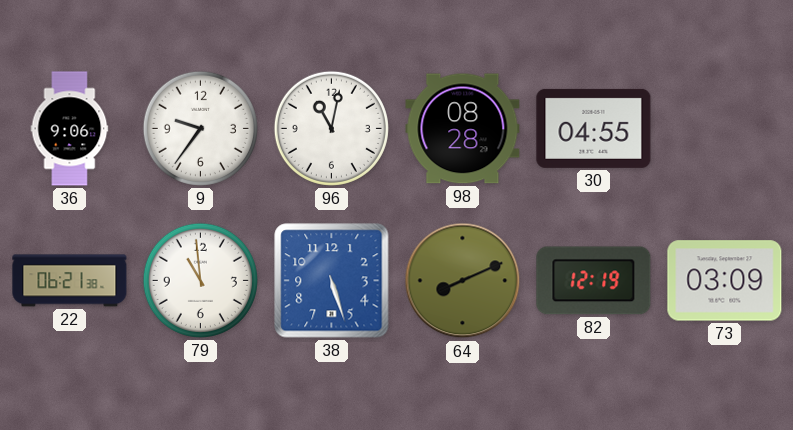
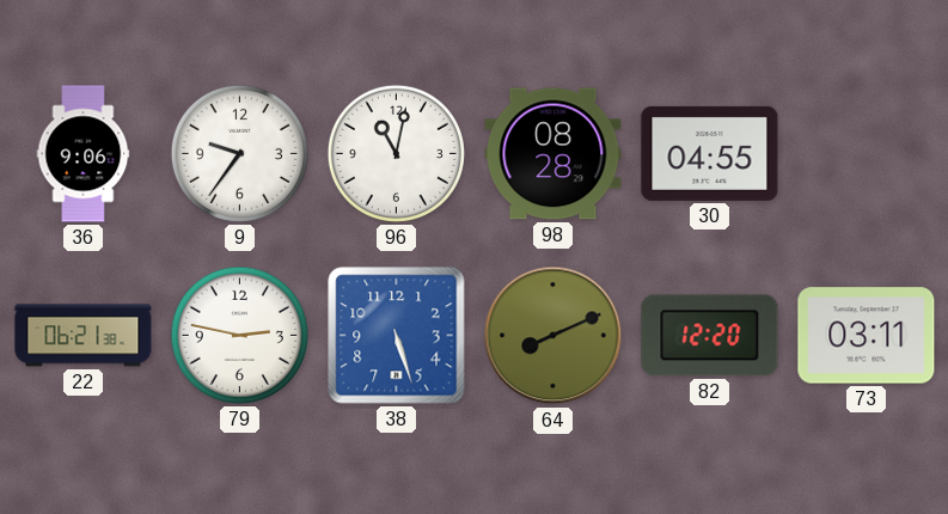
79: 10:59 -> 2:47 (239, 335)
82: 12:19 -> 12:20 (710, 336)
73: 03:09 -> 03:11 (867, 336)
